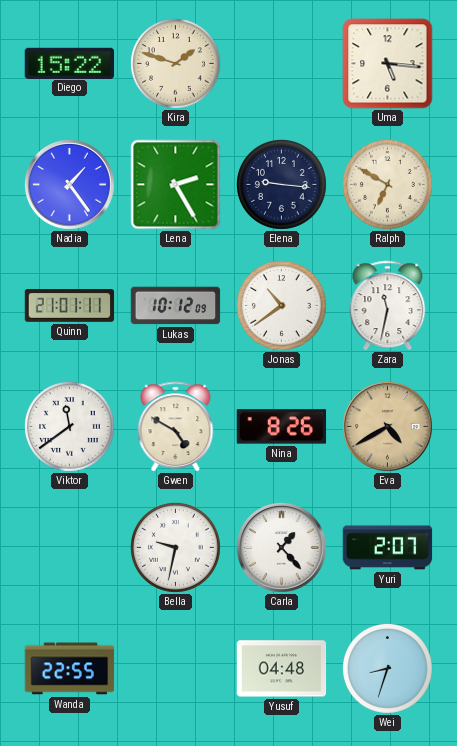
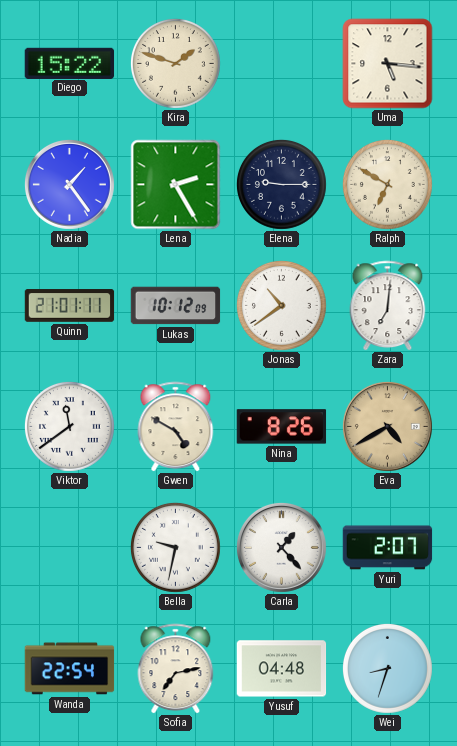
Elena: 9:16 -> 9:15 (281, 184)
Zara: 11:32 -> 7:01 (388, 306)
Wanda: 22:55 -> 22:54 (70, 669)
Sofia: none -> 7:13 (176, 669)
